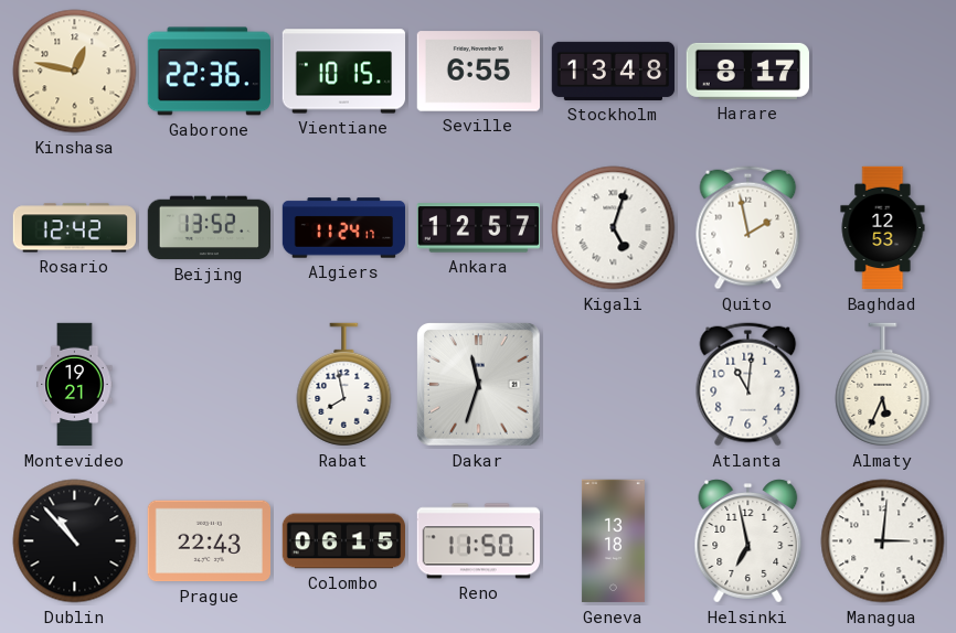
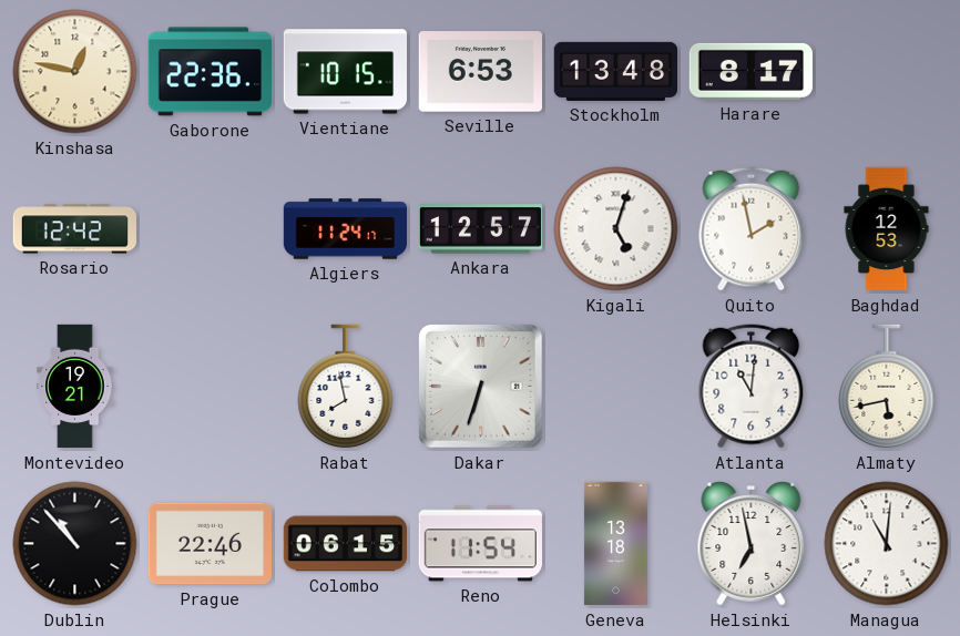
Seville: 6:55 -> 6:53 (480, 72)
Beijing: 13:52 -> none (209, 228)
Dakar: 11:33 -> 6:33 (480, 386)
Almaty: 5:34 -> 5:43 (887, 387)
Prague: 22:43 -> 22:46 (210, 544)
Reno: 11:50 -> 11:54 (480, 544)
Managua: 3:01 -> 11:01 (887, 544)
